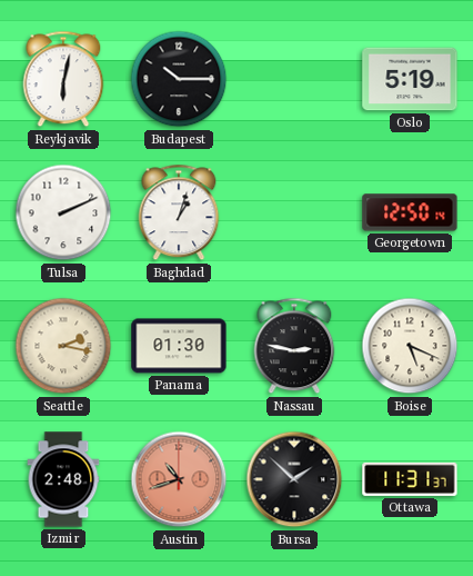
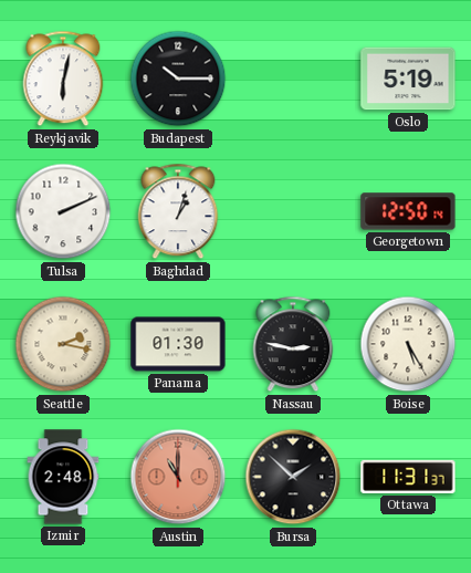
Boise: 5:19 -> 5:25 (408, 344)
Austin: 10:42 -> 11:00 (178, 477)
